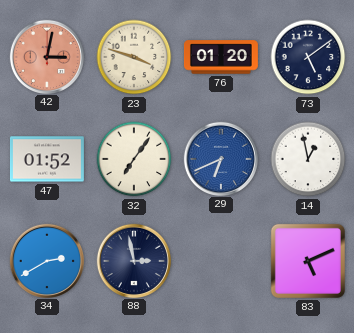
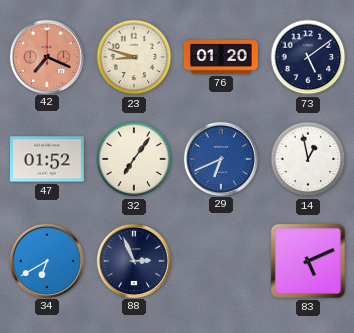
42: 3:02 -> 7:19 (46, 56)
23: 3:48 -> 8:48 (134, 57)
34: 2:40 -> 6:40 (46, 260)
88: 2:58 -> 2:56 (133, 260)
